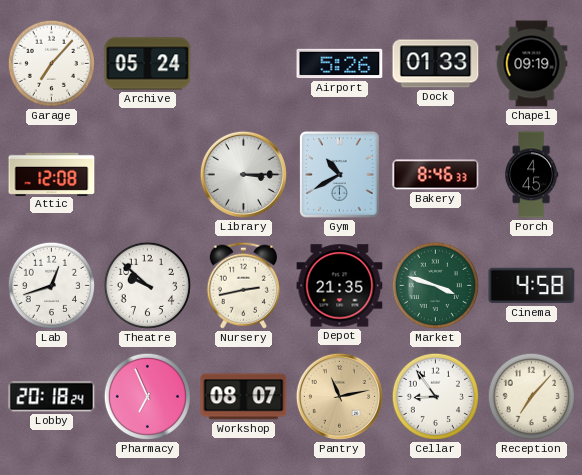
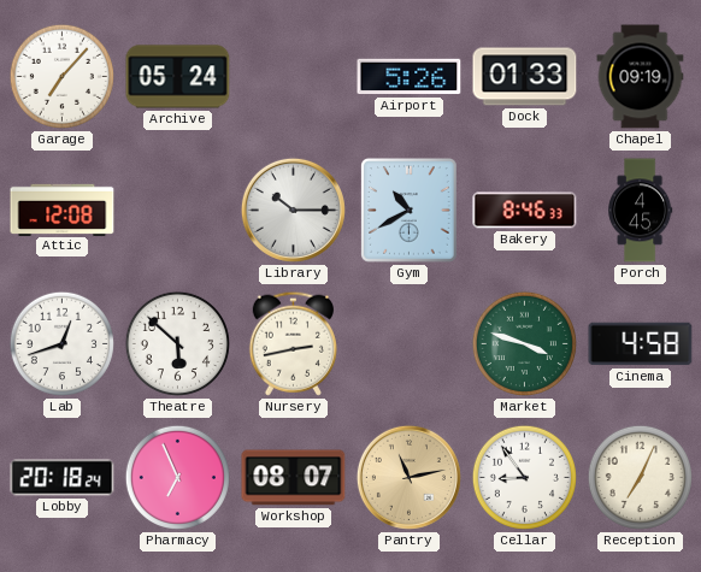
Library: 3:15 -> 10:15 (293, 210)
Theatre: 9:52 -> 5:52 (177, 343)
Depot: 21:35 -> none (340, 286)
Reception: 7:07 -> 7:04 (640, 477)
